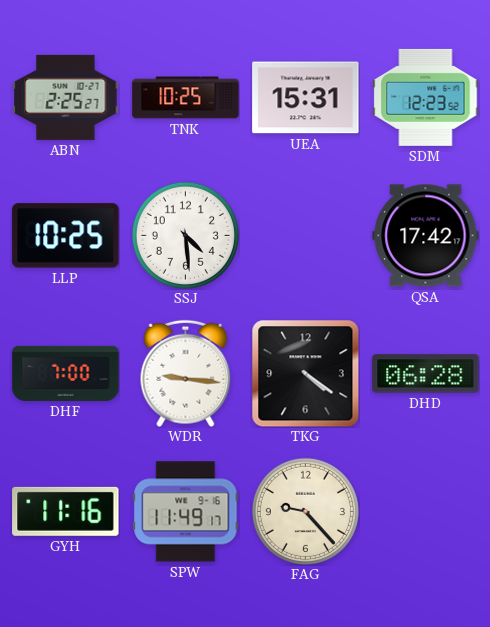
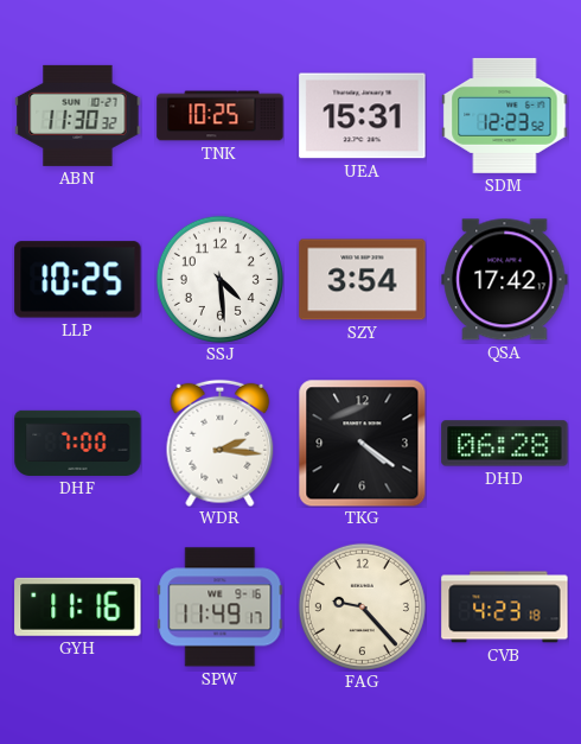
ABN: 2:25 -> 11:30 (78, 115)
SZY: none -> 3:54 (363, 280)
WDR: 9:16 -> 2:16 (221, 443)
CVB: none -> 4:23 (505, 608)
